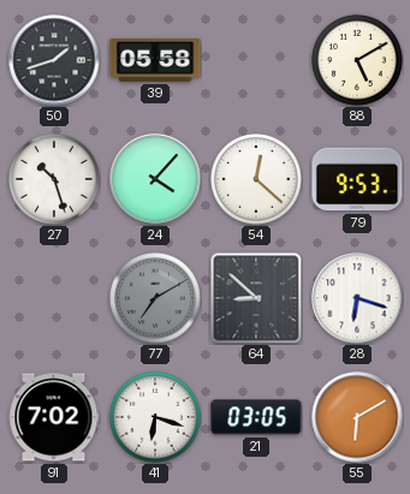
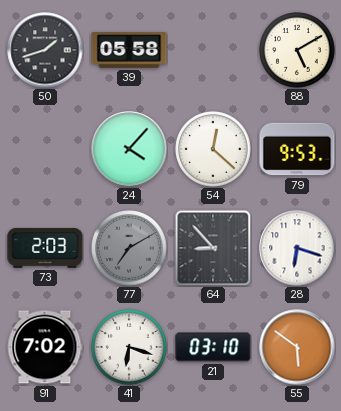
27: 10:27 -> none (54, 179)
73: none -> 2:03 (45, 248)
64: 8:52 -> 8:53 (213, 248)
21: 03:05 -> 03:10 (213, 347)
55: 6:10 -> 5:51 (297, 347)
